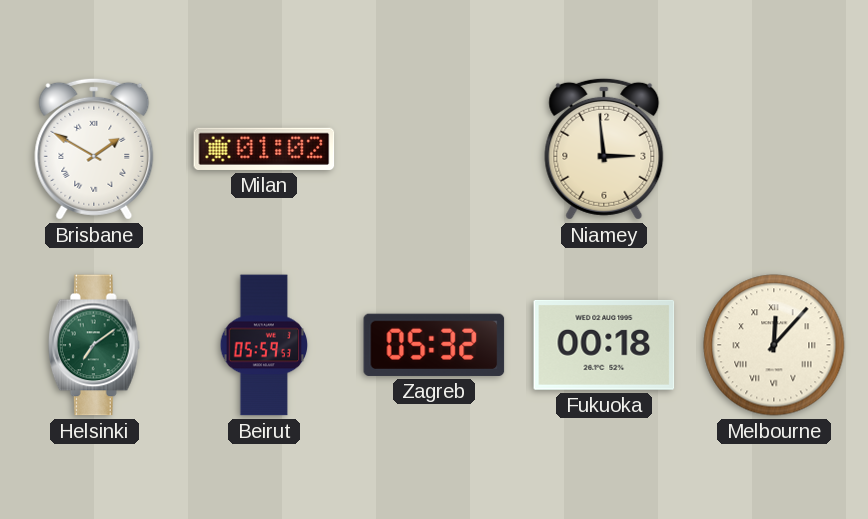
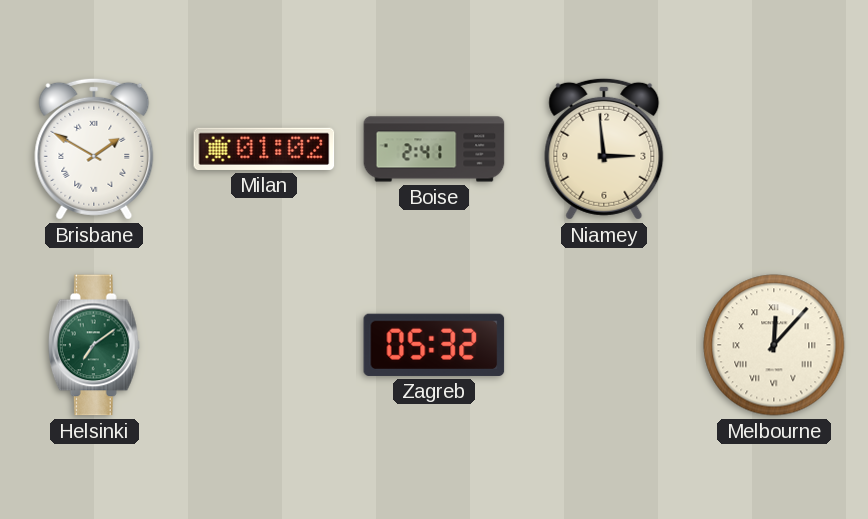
Boise: none -> 2:41 (434, 149)
Beirut: 05:59 -> none (264, 345)
Fukuoka: 00:18 -> none (604, 345)
